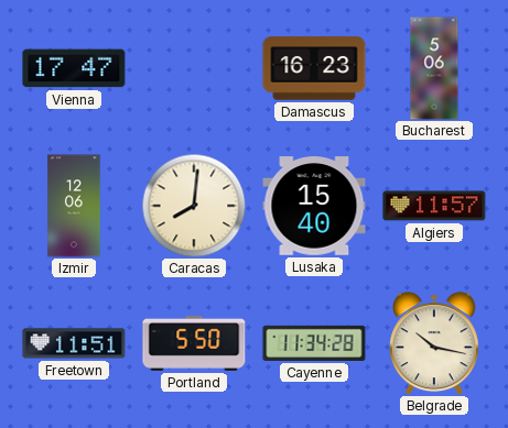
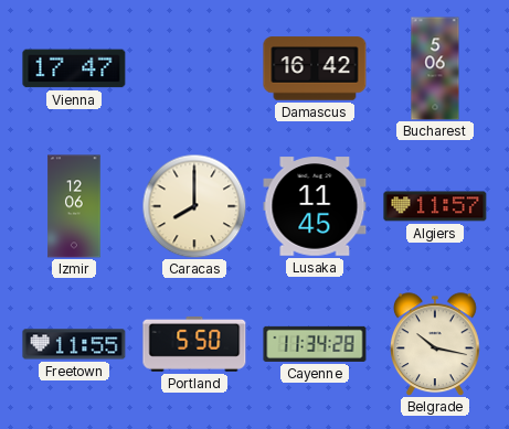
Damascus: 16:23 -> 16:42 (315, 68)
Caracas: 8:01 -> 8:00 (194, 206)
Lusaka: 15:40 -> 11:45 (315, 206)
Freetown: 11:51 -> 11:55 (74, 344)
